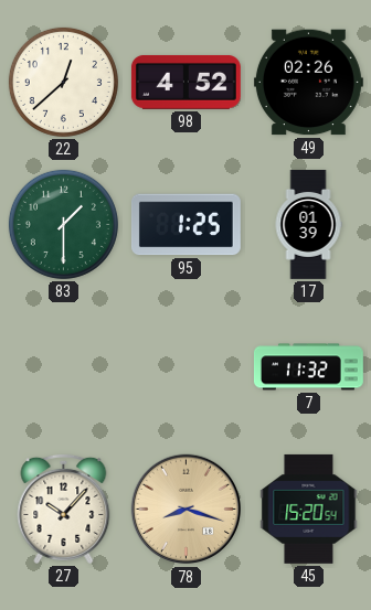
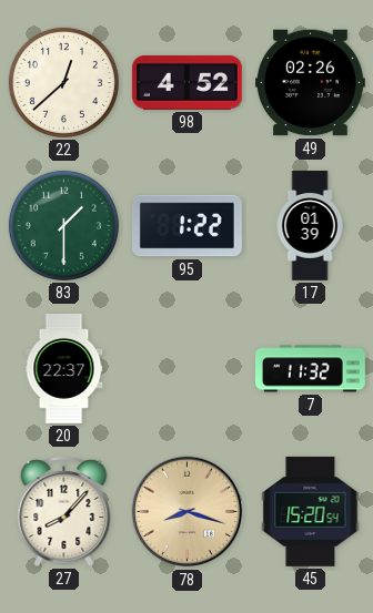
95: 1:25 -> 1:22 (186, 226)
20: none -> 22:37 (64, 368)
27: 10:07 -> 8:07 (64, 511)
